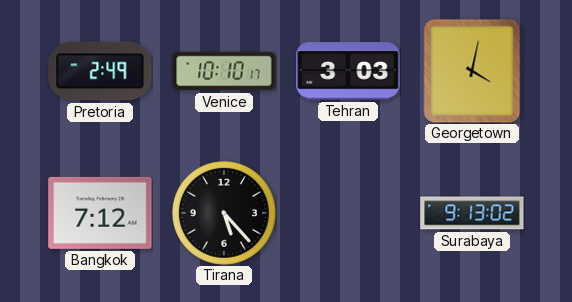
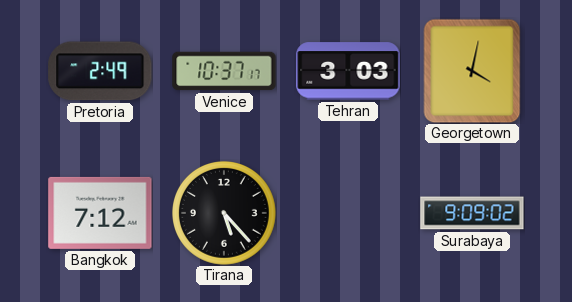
Venice: 10:10 -> 10:37 (224, 71)
Surabaya: 9:13 -> 9:09 (472, 213)
